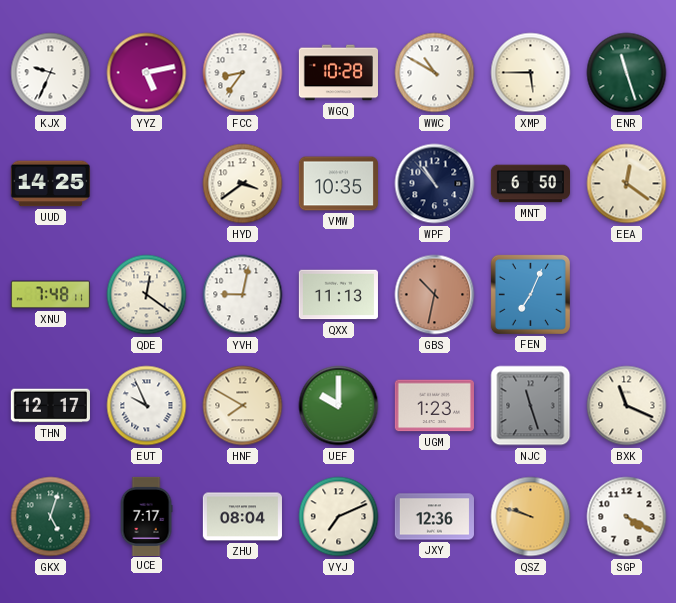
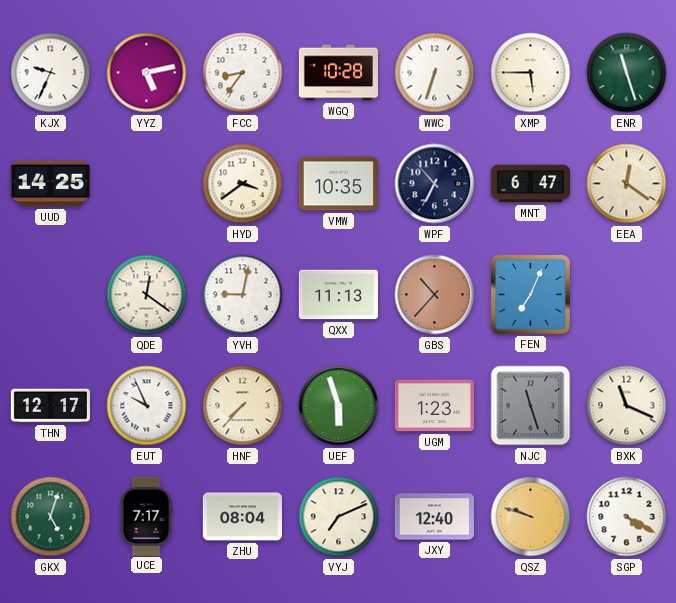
WWC: 10:50 -> 6:33 (435, 73)
WPF: 10:53 -> 6:53 (435, 184)
MNT: 6:50 -> 6:47 (530, 184)
XNU: 7:48 -> none (50, 295)
GBS: 10:32 -> 10:37 (435, 295)
HNF: 7:50 -> 7:37 (243, 406)
UEF: 10:00 -> 5:57 (339, 406)
JXY: 12:36 -> 12:40 (434, 517)
